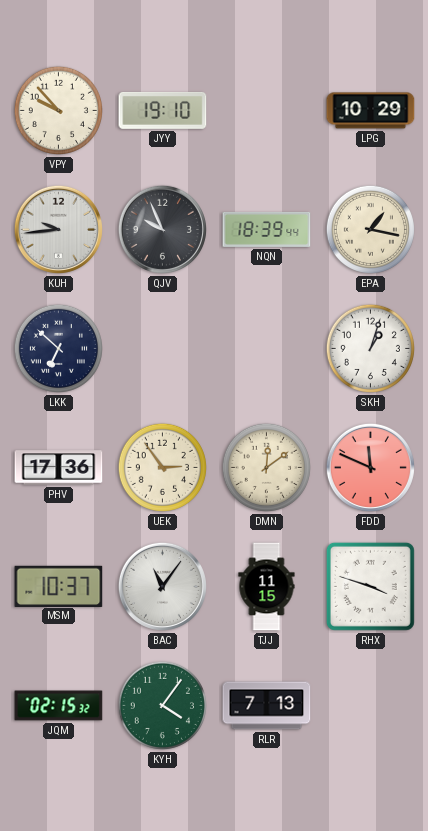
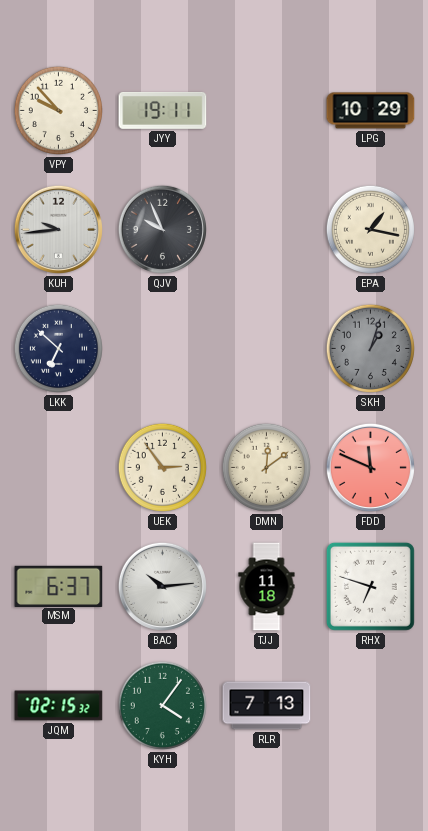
JYY: 19:10 -> 19:11 (163, 110)
NQN: 18:39 -> none (267, 229)
SKH dial: white -> grey (370, 348)
PHV: 17:36 -> none (59, 468)
MSM: 10:37 -> 6:37 (59, 586)
BAC: 11:06 -> 10:14 (162, 586)
TJJ: 11:15 -> 11:18 (267, 587)
RHX: 3:48 -> 6:48 (370, 586)
